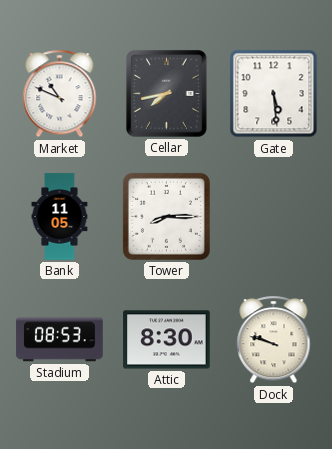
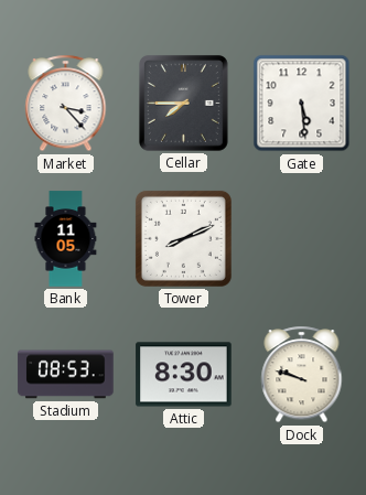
Market: 10:49 -> 3:23 (66, 104)
Cellar: 7:43 -> 7:45 (183, 103)
Tower: 8:15 -> 8:11 (183, 238)
